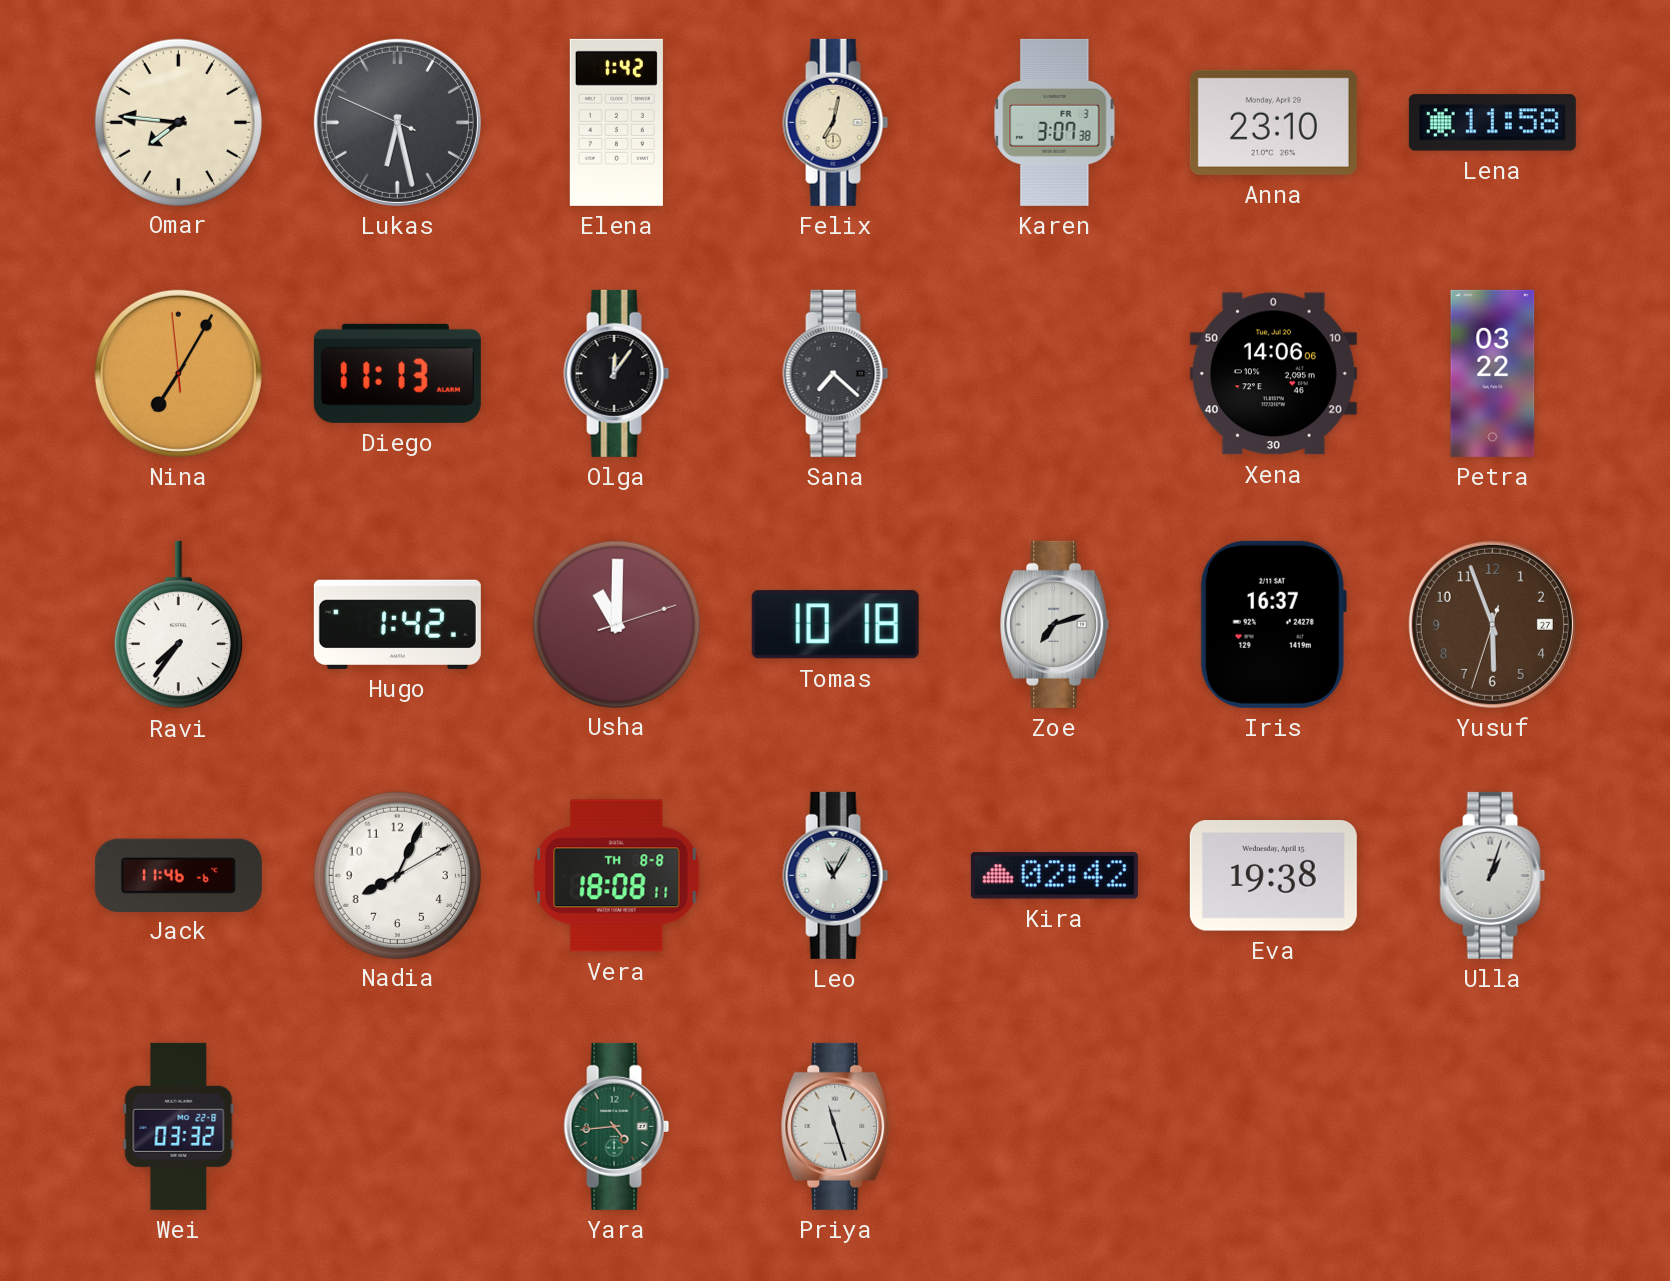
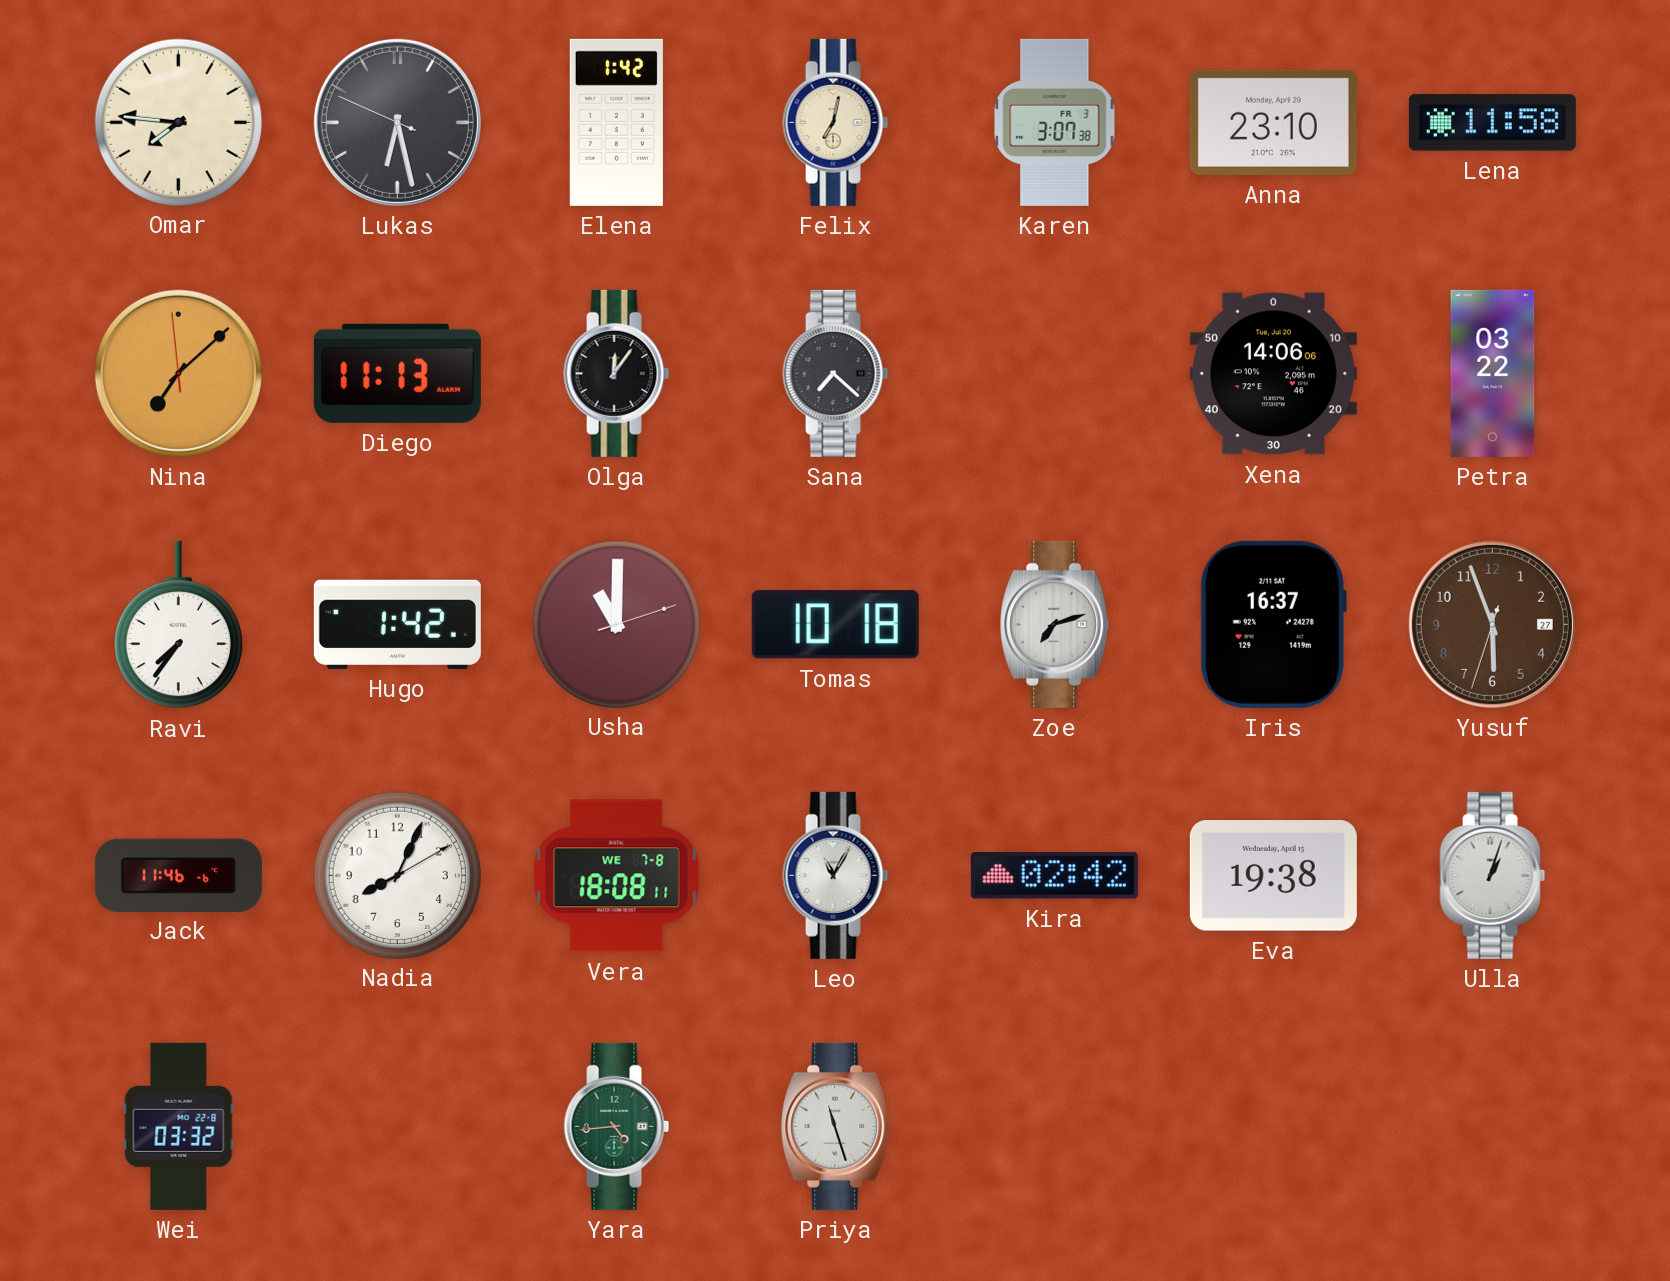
Nina: 7:04 -> 7:07 (178, 373)
Vera date: TH 8-8 -> WE 7-8 (617, 876)
